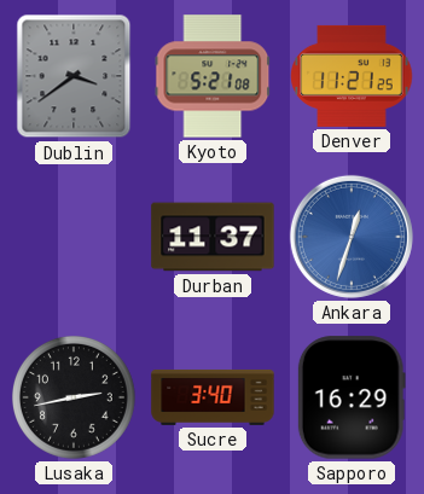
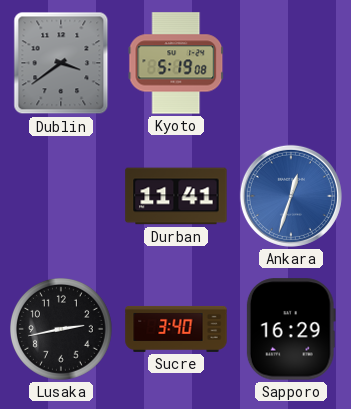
Kyoto: 5:21 -> 5:19 (176, 63)
Denver: 11:21 -> none (352, 76)
Durban: 11:37 -> 11:41 (176, 196)
